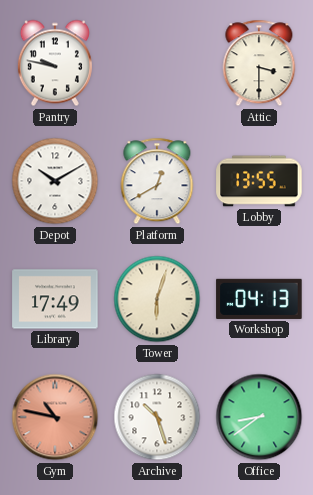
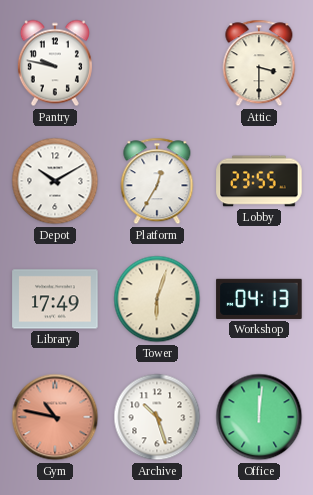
Platform: 12:40 -> 12:35 (157, 181)
Lobby: 13:55 -> 23:55 (259, 181)
Office: 8:39 -> 12:01 (259, 417)
